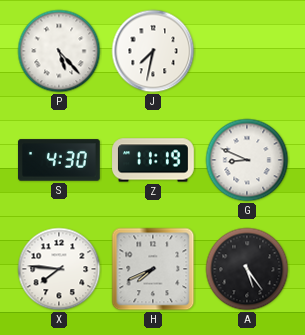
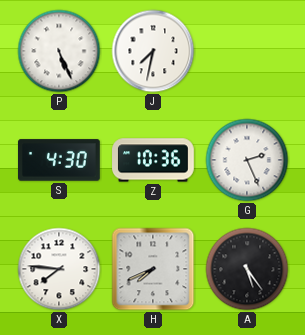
P: 5:23 -> 5:26 (59, 51)
Z: 11:19 -> 10:36 (153, 160)
G: 8:49 -> 2:26 (247, 160)
